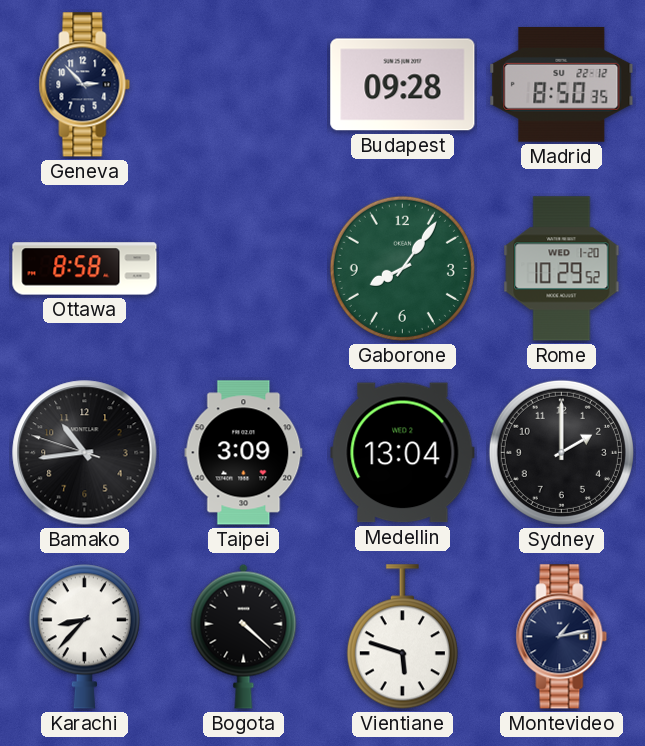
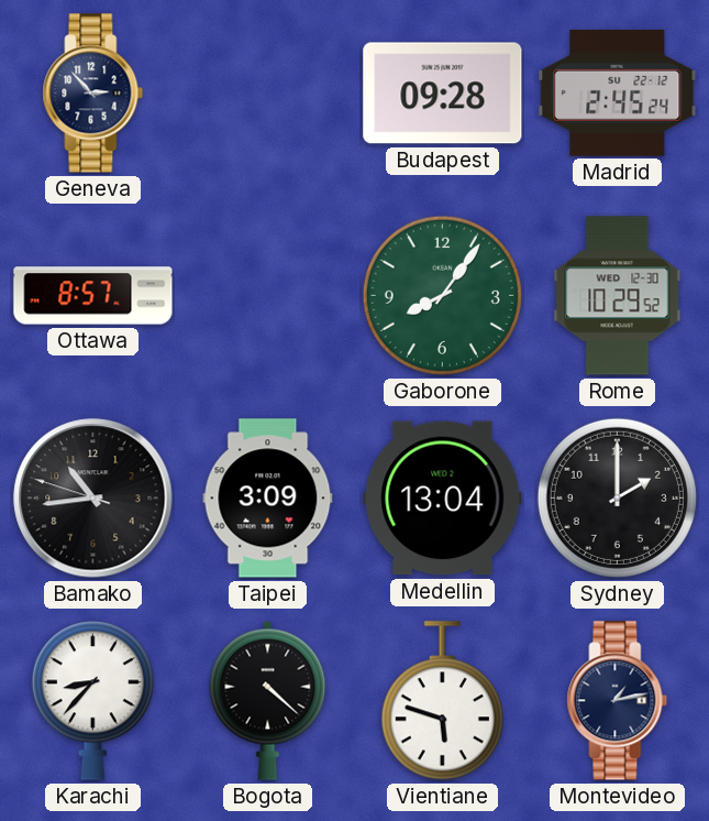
Madrid: 8:50 -> 2:45 (618, 92)
Ottawa: 8:58 -> 8:57 (93, 296)
Rome date: WED 1-20 -> WED 12-30 (618, 296)
